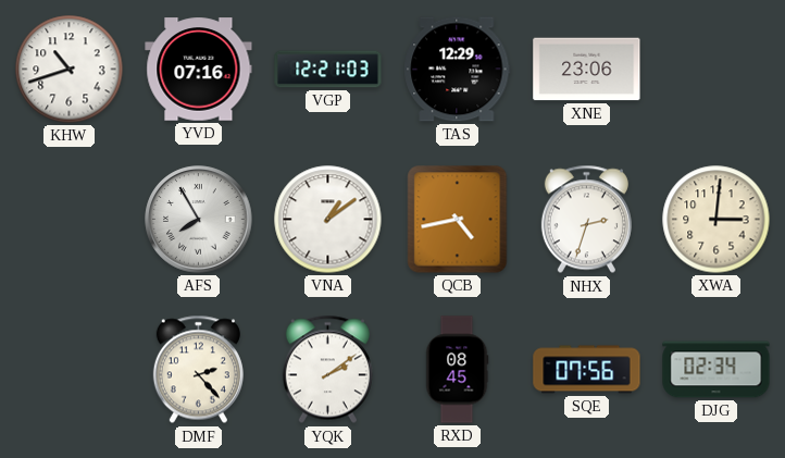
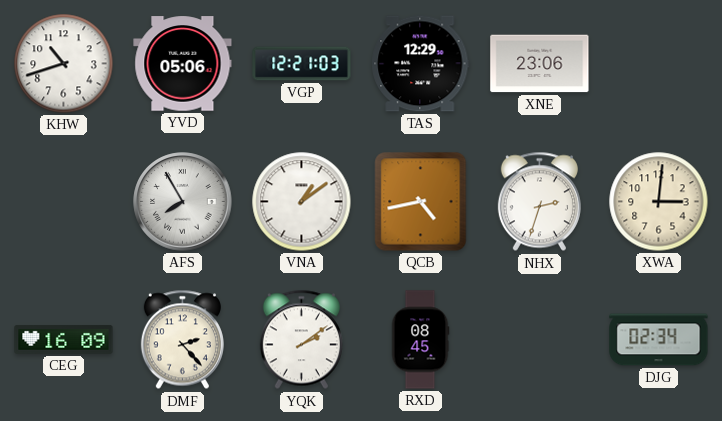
YVD: 07:16 -> 05:06 (183, 64)
CEG: none -> 16:09 (64, 340)
SQE: 07:56 -> none (587, 370)
